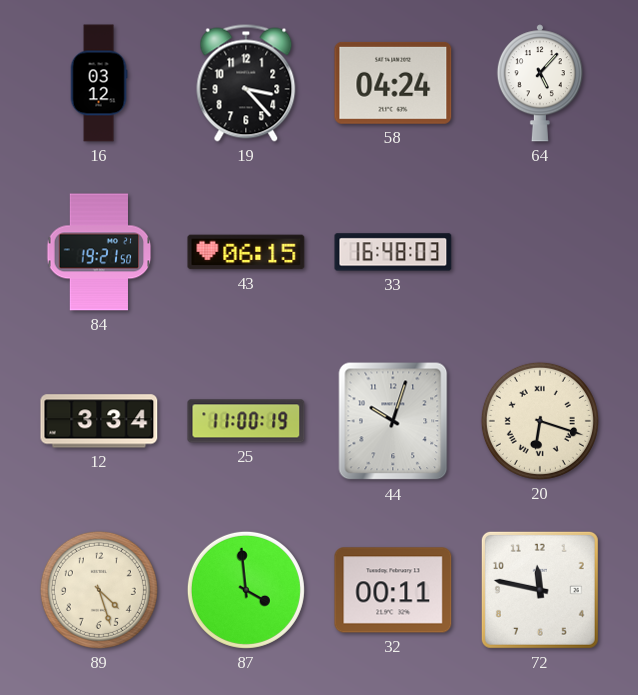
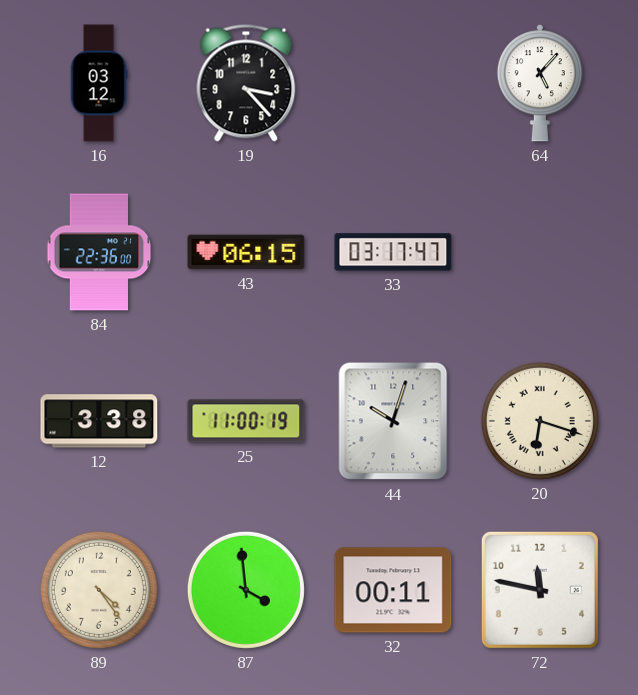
58: 04:24 -> none (393, 83)
84: 19:21 -> 22:36 (99, 252)
33: 16:48 -> 03:17 (393, 252)
12: 3:34 -> 3:38 (99, 421)
89: 4:27 -> 4:24 (99, 590)
